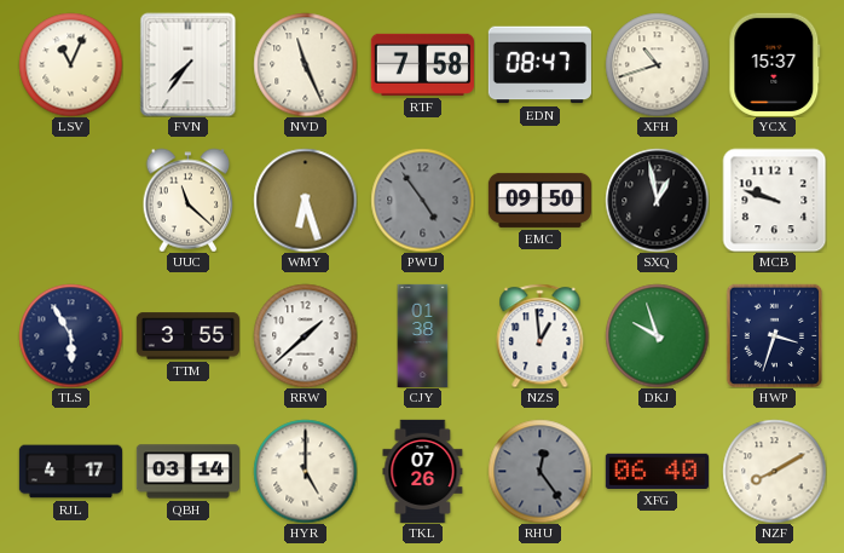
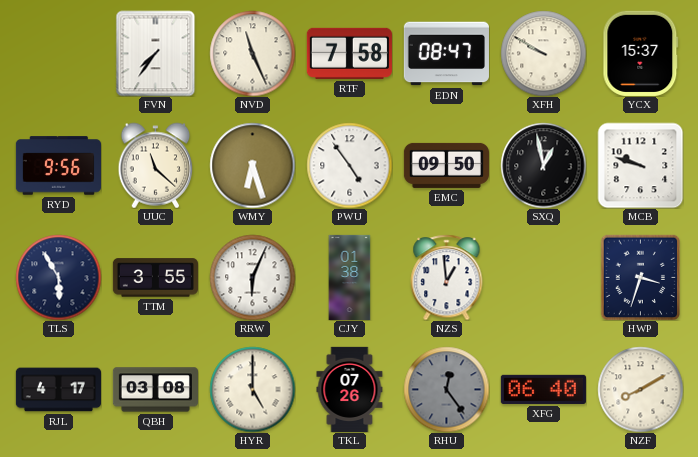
LSV: 11:04 -> none (70, 64)
XFH: 10:42 -> 9:50 (543, 53)
RYD: none -> 9:56 (58, 166)
PWU dial: grey -> white (349, 165)
RRW: 1:38 -> 6:04 (252, 277)
DKJ: 9:57 -> none (657, 335)
QBH: 03:14 -> 03:08 (155, 390)
